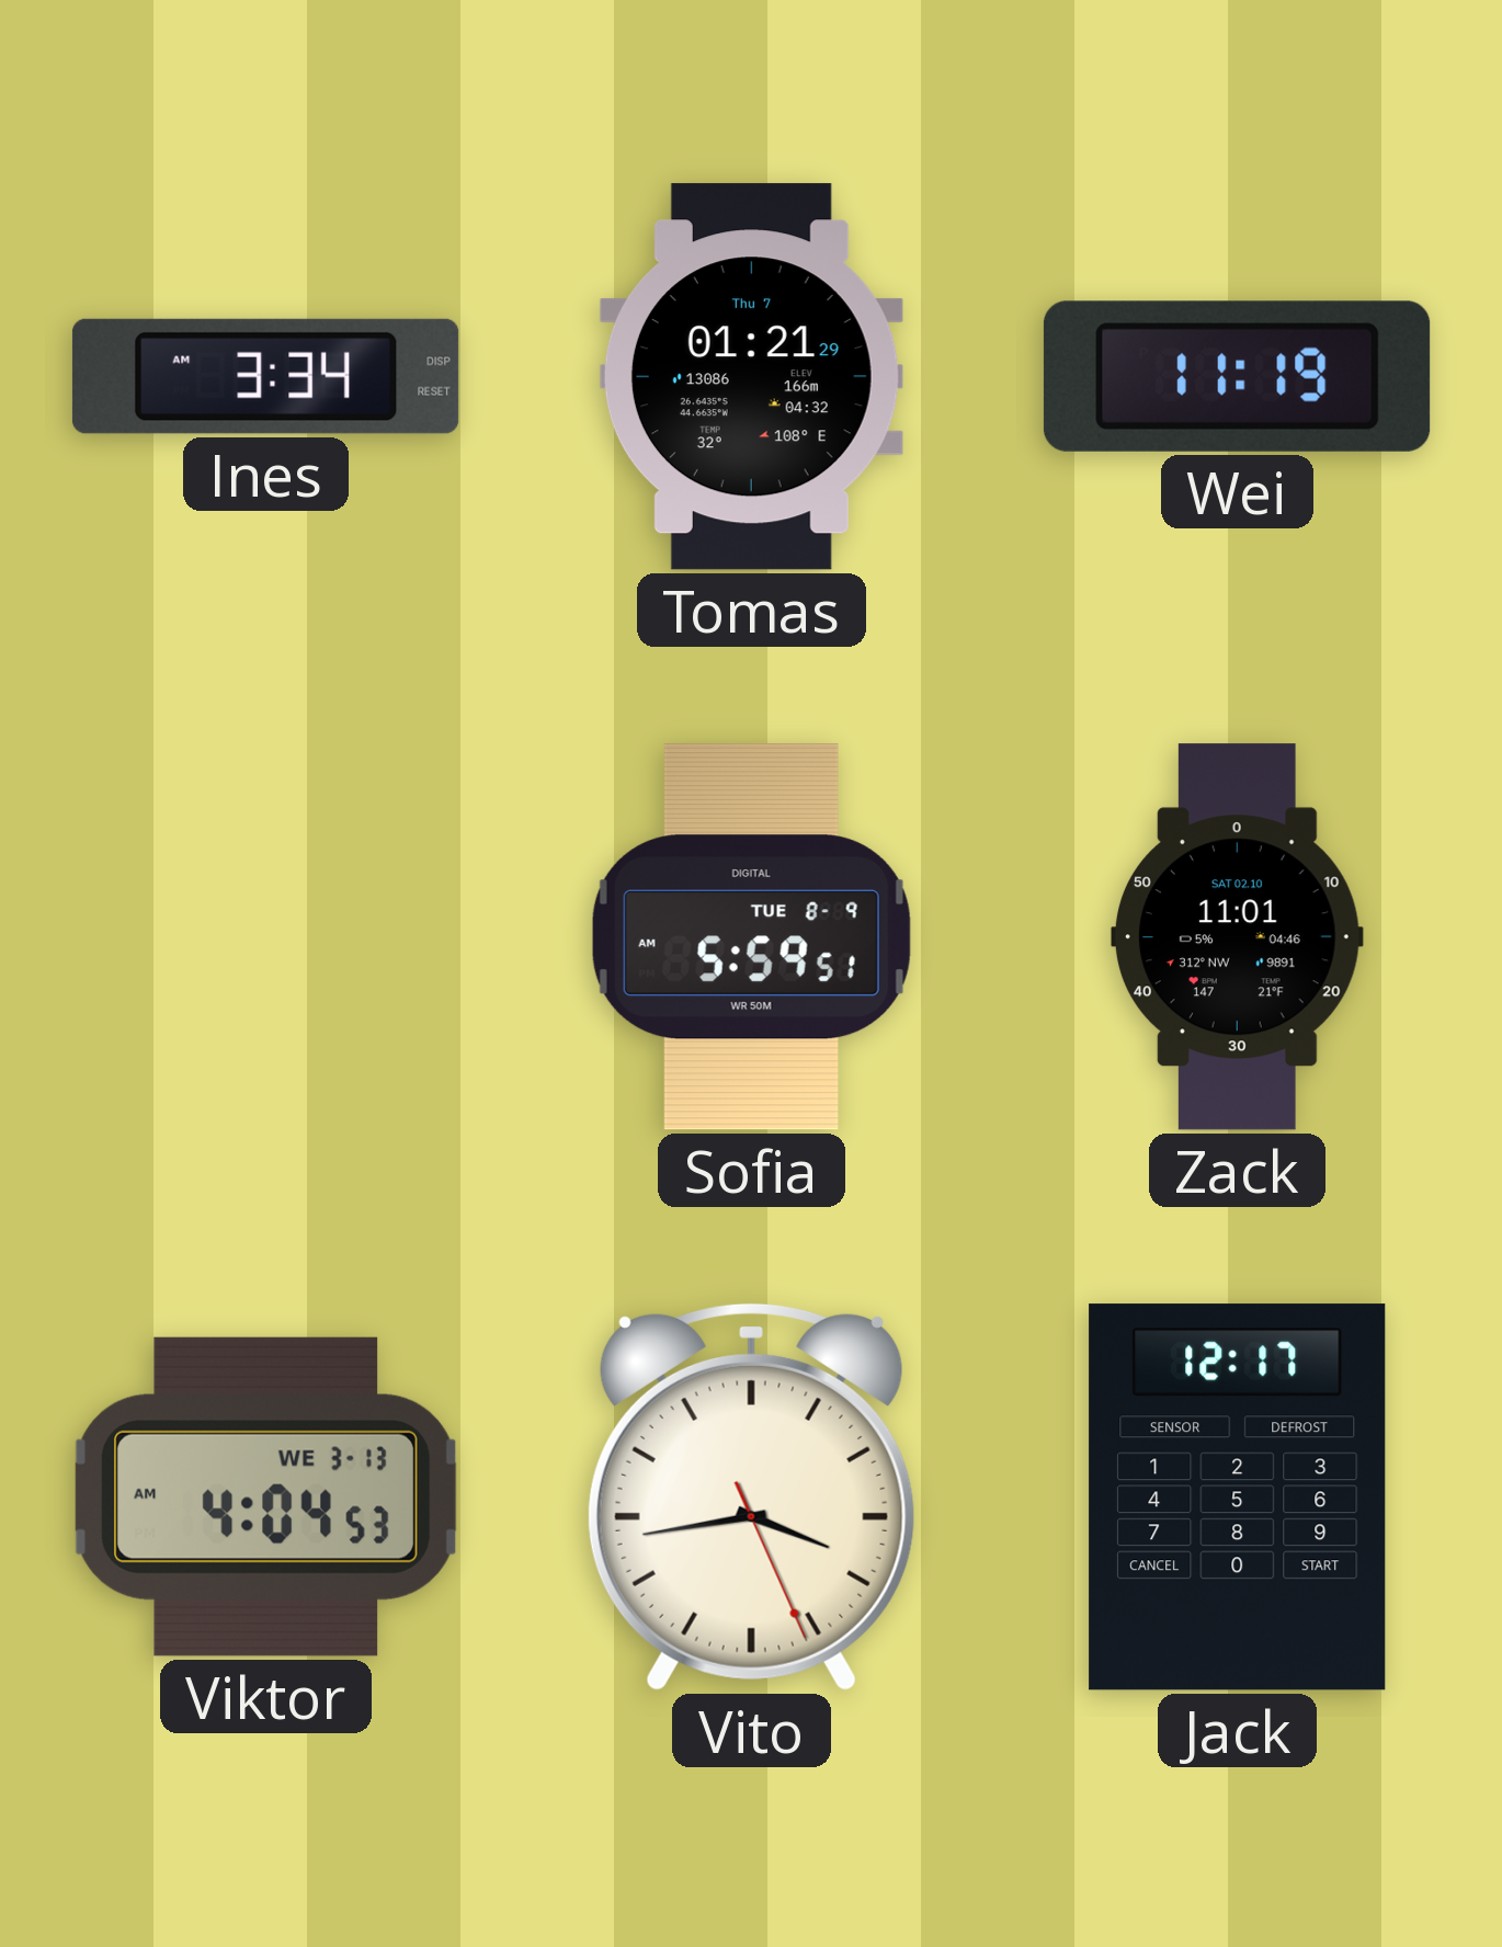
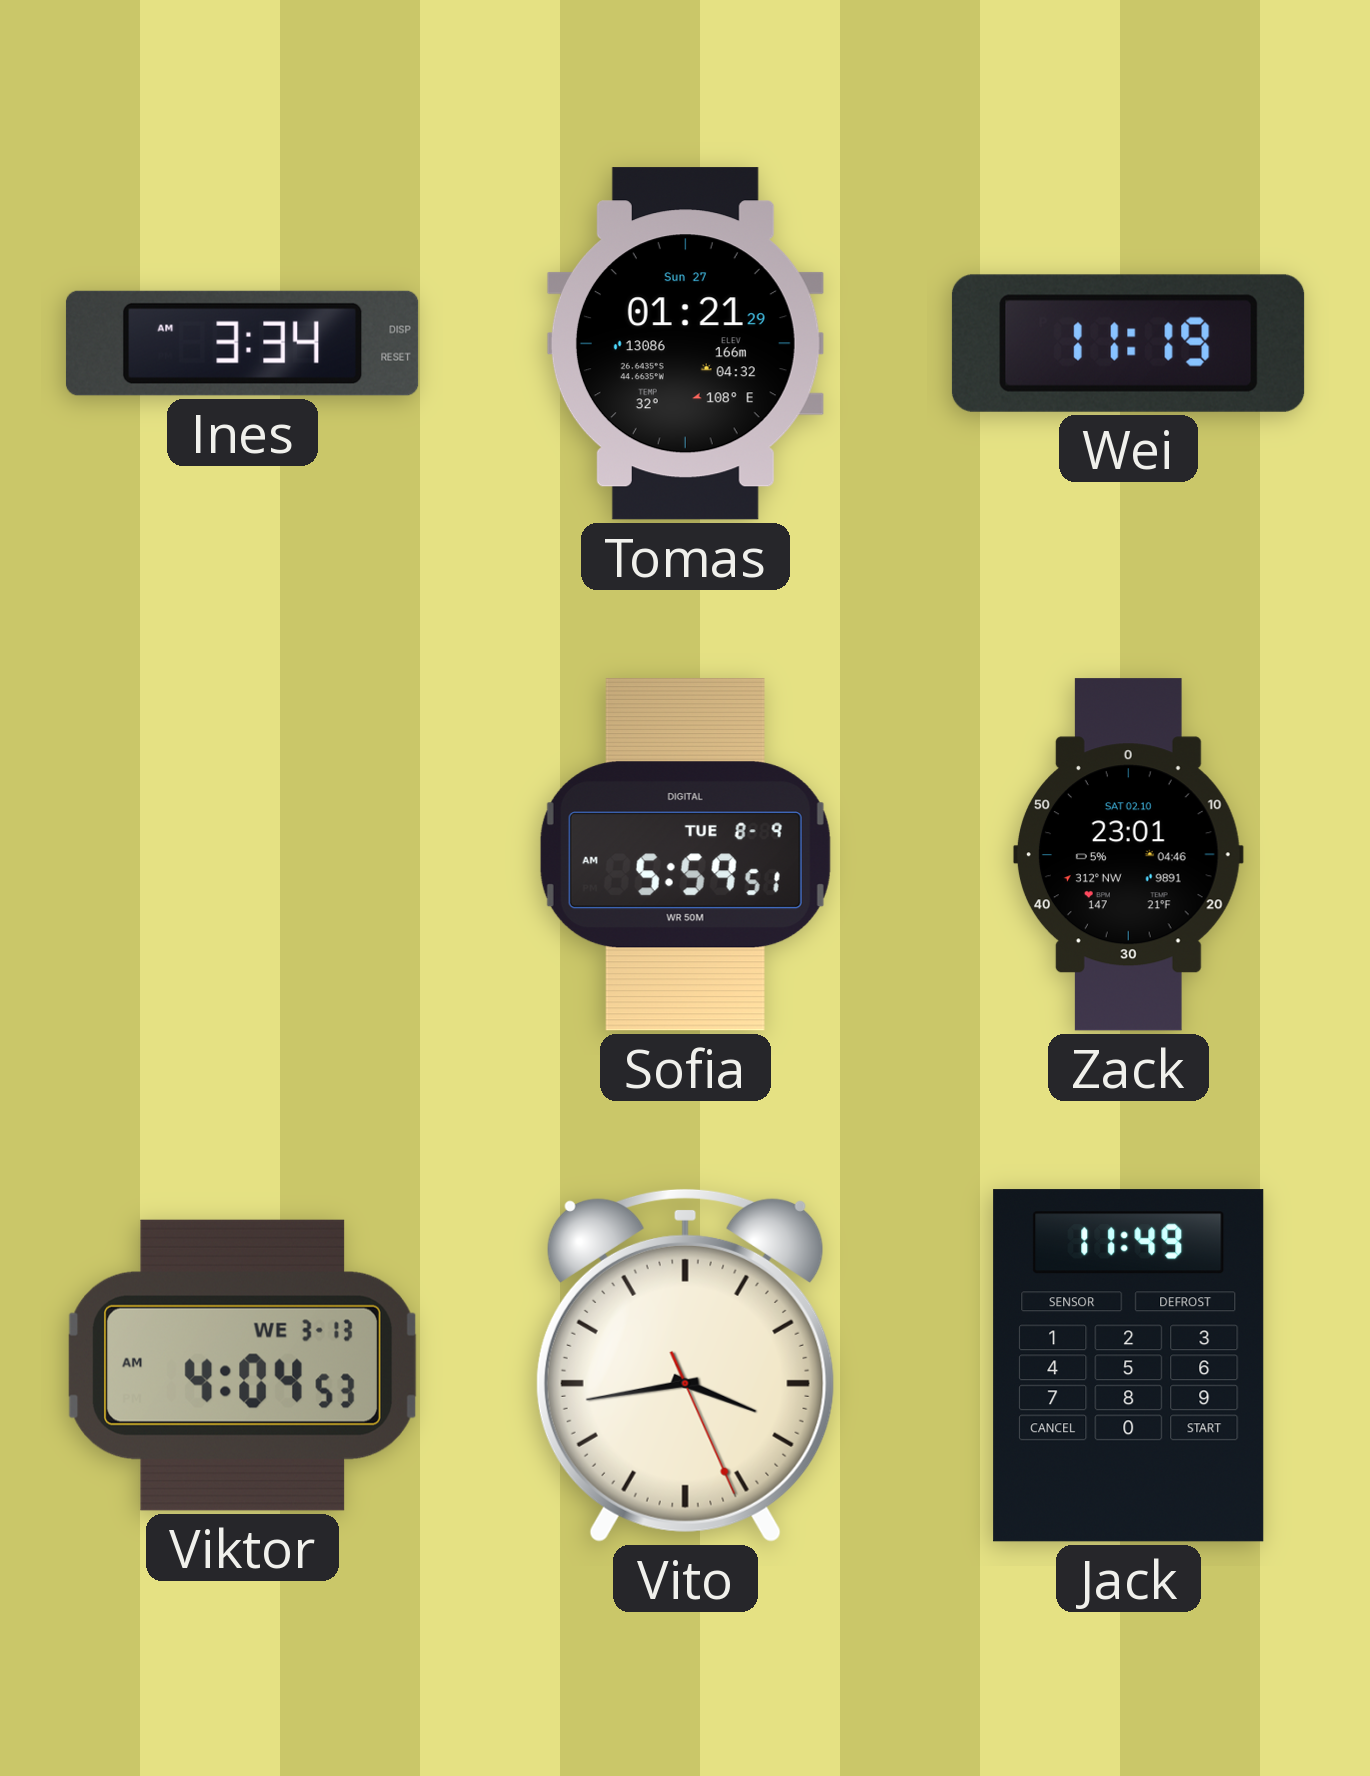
Tomas date: Thu 7 -> Sun 27 (685, 344)
Zack: 11:01 -> 23:01 (1128, 855)
Jack: 12:17 -> 11:49 (1129, 1366)
